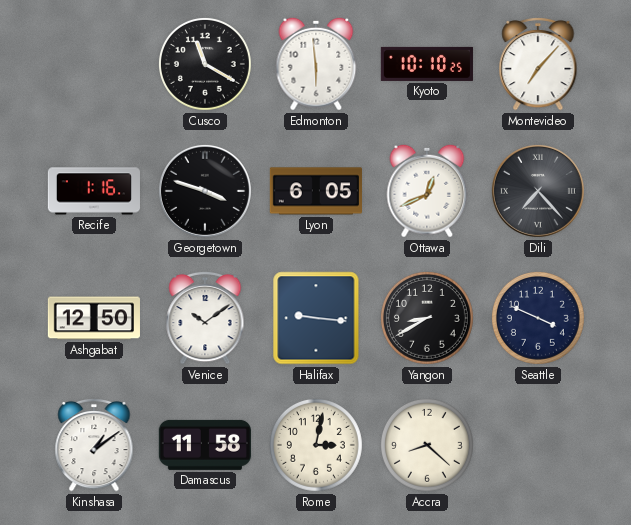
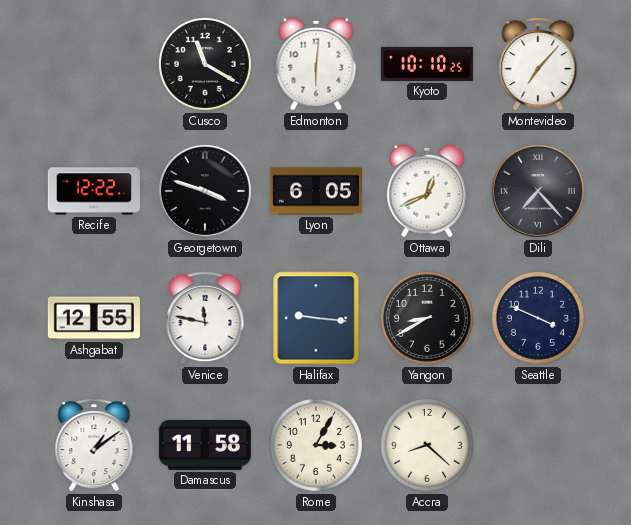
Edmonton: 5:59 -> 6:01 (316, 64)
Recife: 1:16 -> 12:22 (94, 191)
Ashgabat: 12:50 -> 12:55 (94, 318)
Venice: 10:09 -> 11:47 (205, 318)
Rome: 3:02 -> 3:05 (316, 445)
